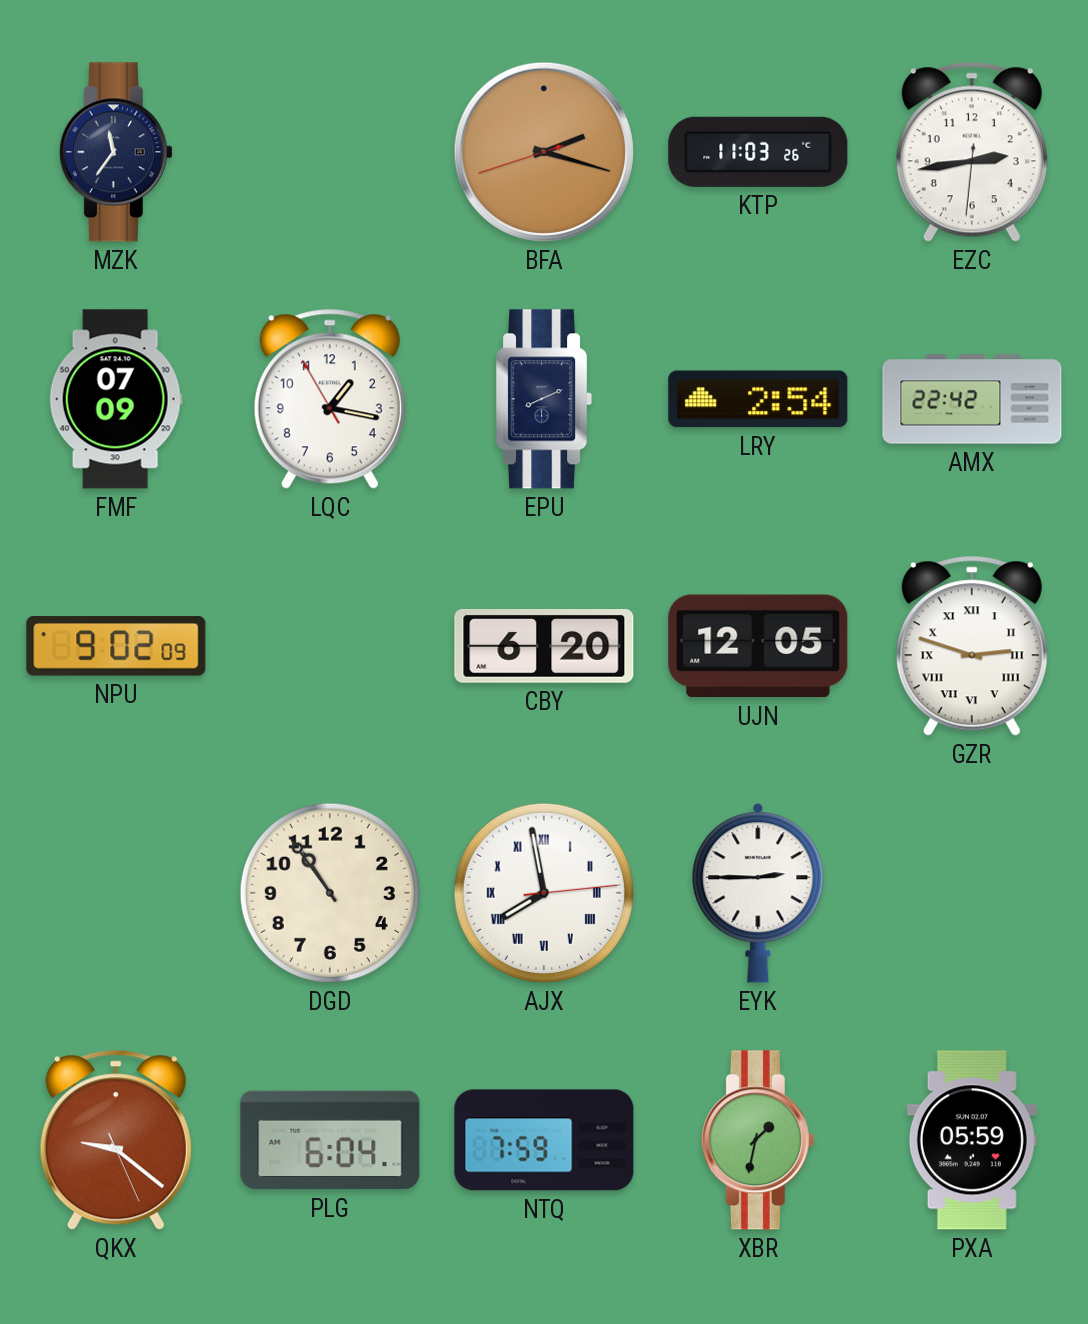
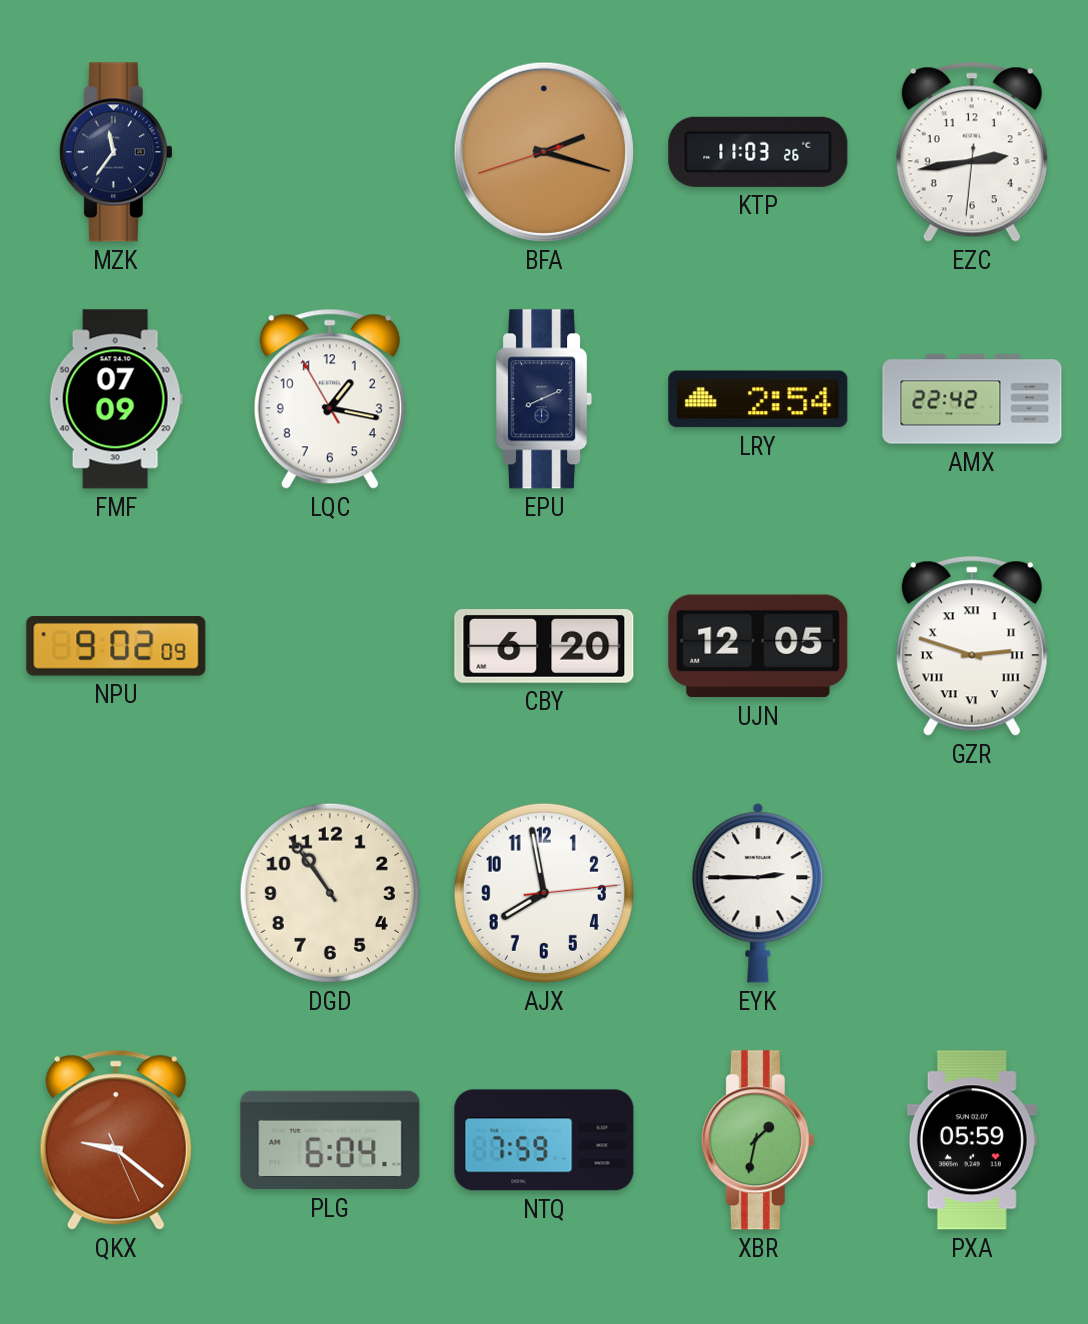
AJX numerals: Roman -> Arabic (544, 893)
